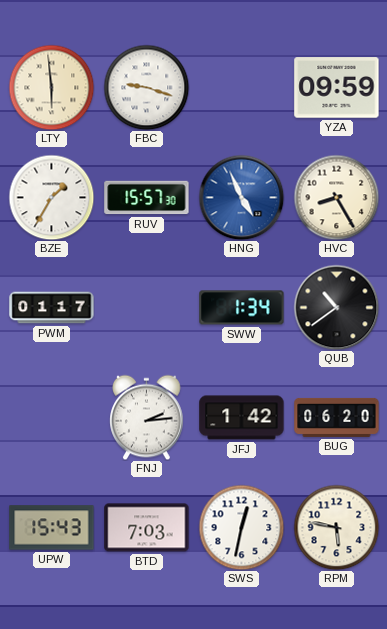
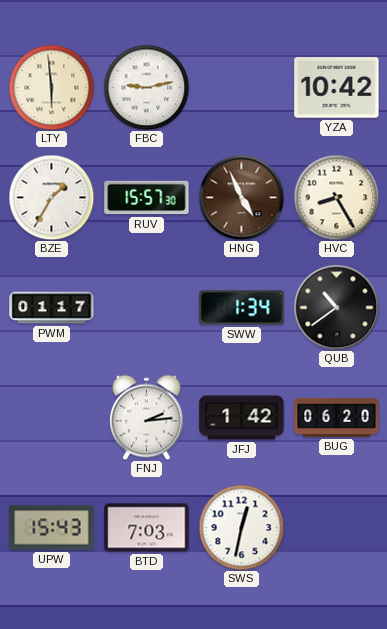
FBC: 9:18 -> 9:13 (146, 87)
YZA: 09:59 -> 10:42 (337, 88)
HNG dial: blue -> brown (241, 197)
RPM: 5:47 -> none (336, 527)
